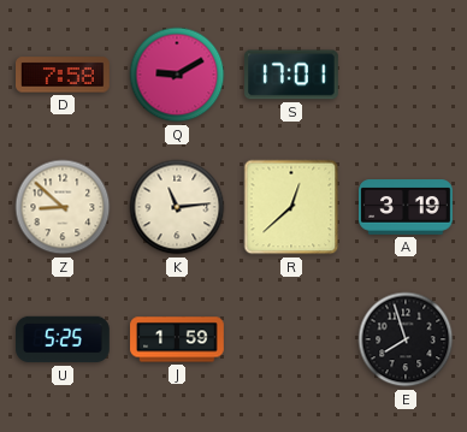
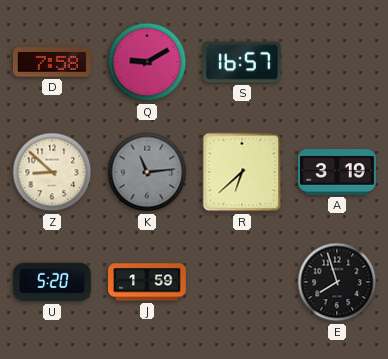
S: 17:01 -> 16:57 (243, 62)
K dial: cream -> grey (147, 172)
R: 12:38 -> 6:38 (242, 172)
U: 5:25 -> 5:20 (52, 282)
